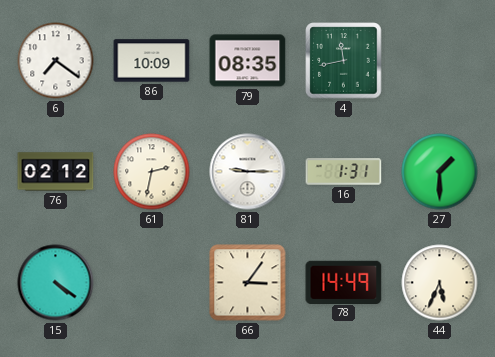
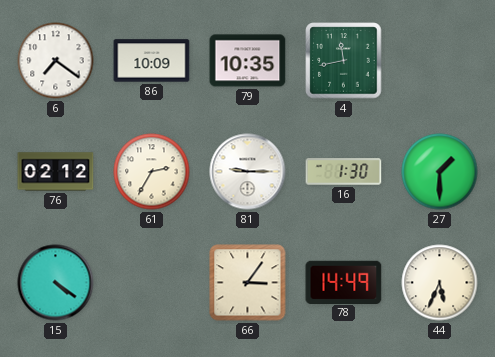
79: 08:35 -> 10:35 (248, 61)
61: 2:32 -> 2:35 (152, 172)
16: 1:31 -> 1:30 (344, 172)
